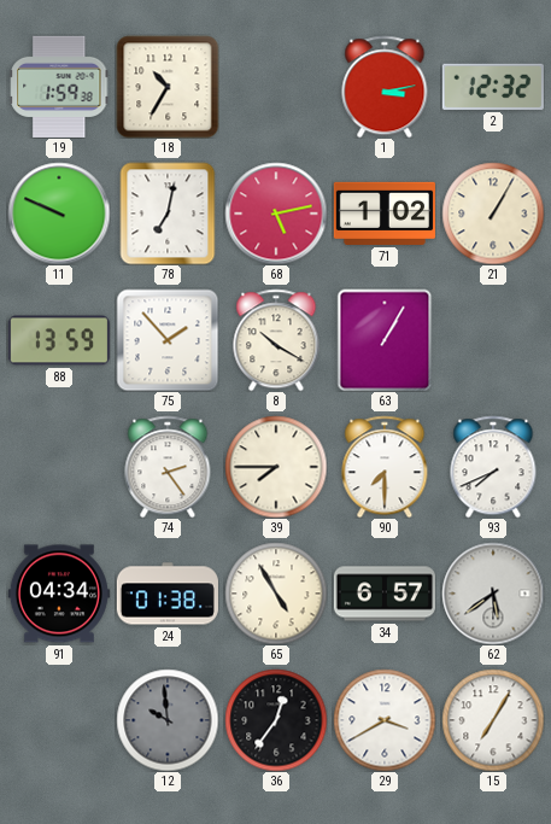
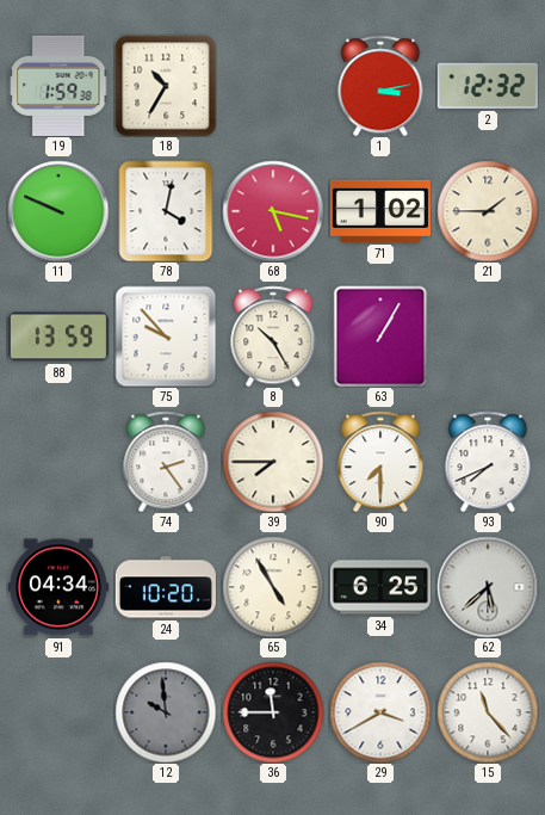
78: 7:02 -> 4:02 (166, 211)
68: 5:13 -> 5:17 (273, 211)
21: 1:05 -> 1:45 (488, 211)
75: 1:53 -> 9:53 (166, 337)
8: 10:20 -> 10:25 (273, 337)
24: 01:38 -> 10:20 (166, 587)
34: 6:57 -> 6:25 (380, 587)
62: 5:39 -> 5:38 (488, 587)
36: 12:36 -> 11:45 (273, 712)
15: 7:05 -> 11:23 (488, 712)
